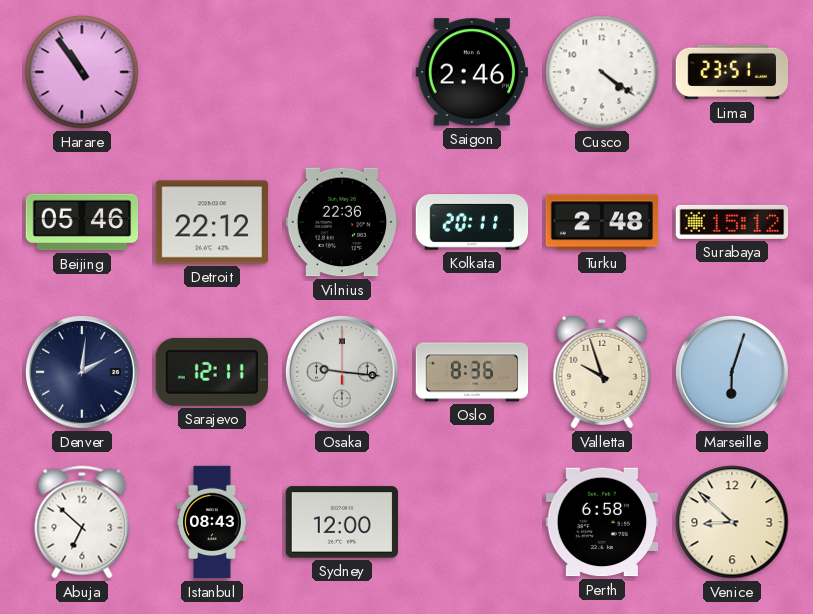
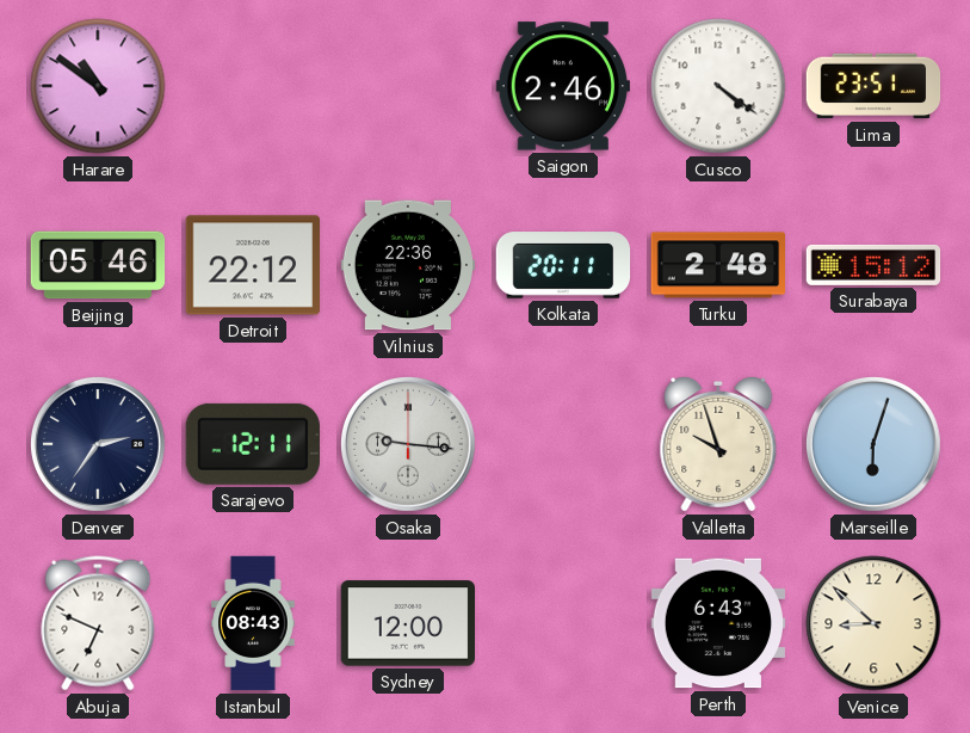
Harare: 10:54 -> 10:51 (98, 86)
Denver: 2:01 -> 2:36 (98, 444)
Oslo: 8:36 -> none (472, 372)
Abuja: 6:52 -> 6:49 (98, 623)
Perth: 6:58 -> 6:43 (718, 623)
